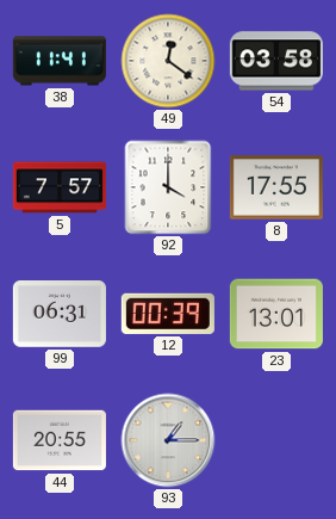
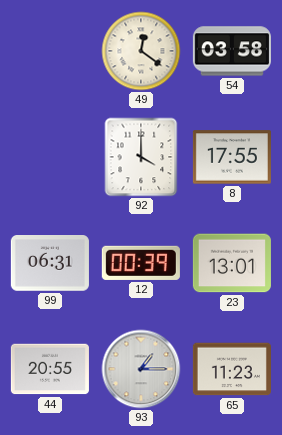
38: 11:41 -> none (60, 61)
5: 7:57 -> none (60, 187)
65: none -> 11:23 (232, 369)
